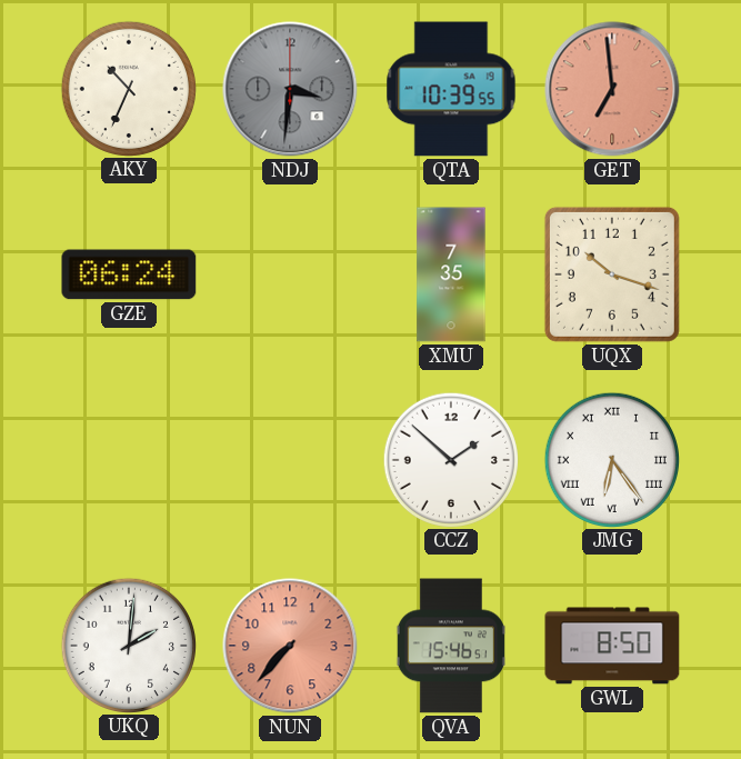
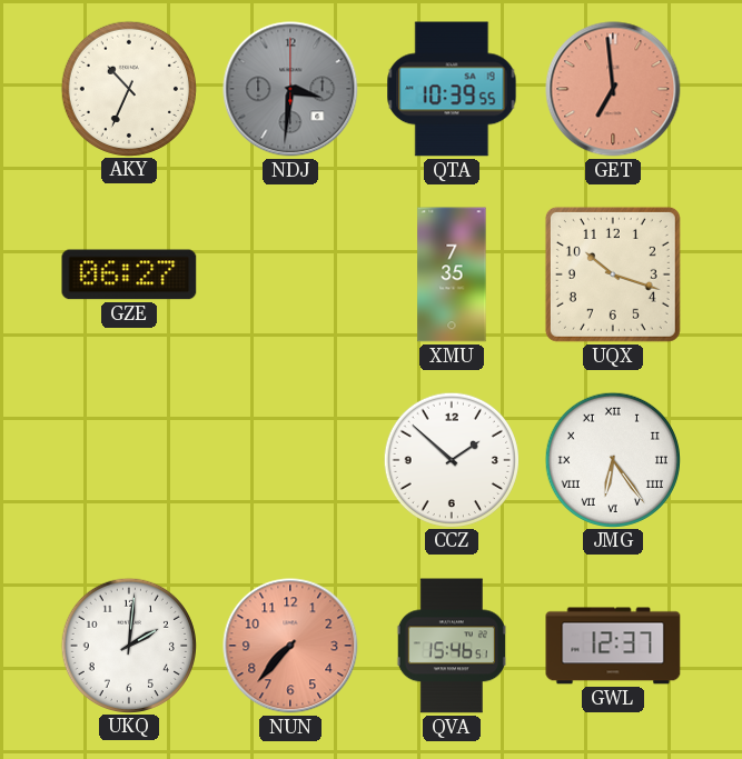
GZE: 06:24 -> 06:27 (129, 274)
GWL: 8:50 -> 12:37 (613, 646)
